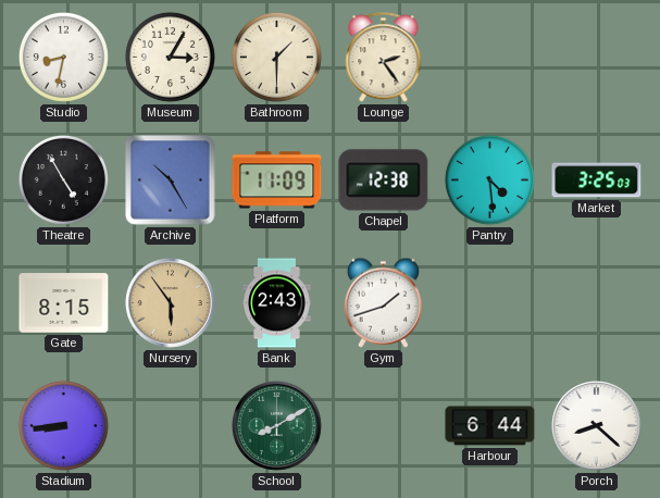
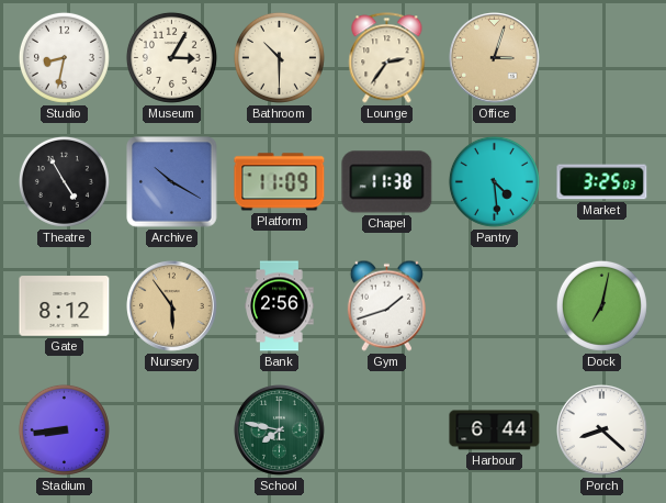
Bathroom: 1:30 -> 10:30 (279, 57)
Lounge: 2:24 -> 2:36 (387, 58)
Office: none -> 3:03 (495, 58)
Archive: 10:25 -> 10:20 (172, 182)
Chapel: 12:38 -> 11:38 (387, 182)
Gate: 8:15 -> 8:12 (65, 306)
Bank: 2:43 -> 2:56 (280, 306)
Dock: none -> 7:02 (601, 305)
School: 8:10 -> 7:47 (280, 431)
